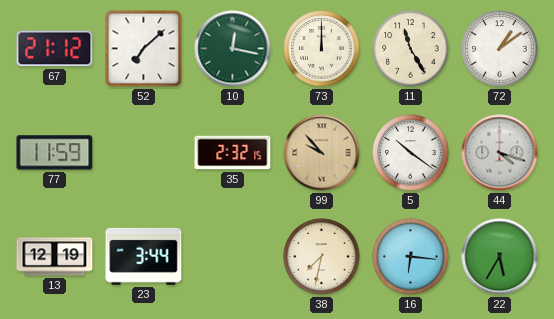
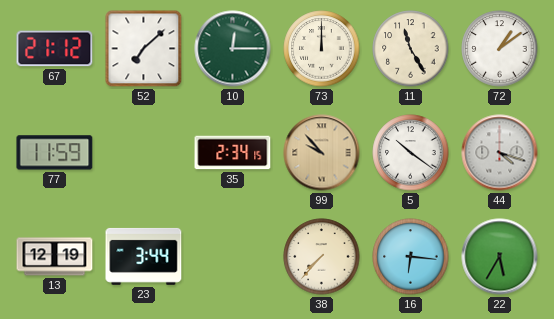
10: 12:17 -> 12:15 (233, 49)
35: 2:32 -> 2:34 (233, 153)
38: 7:32 -> 7:37 (322, 257)
